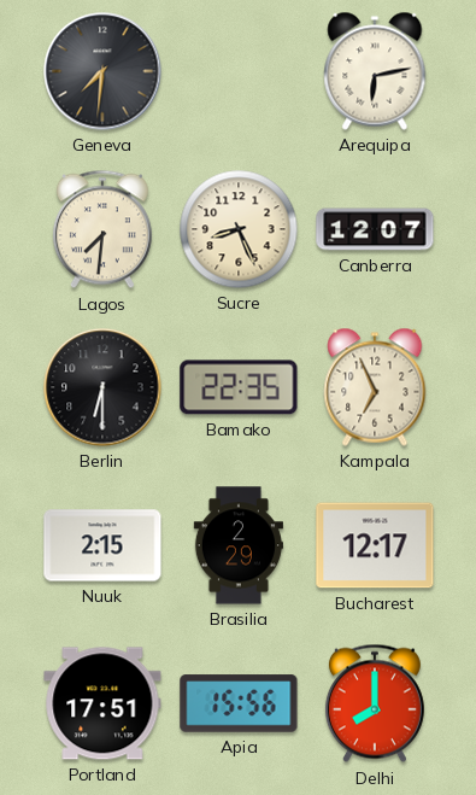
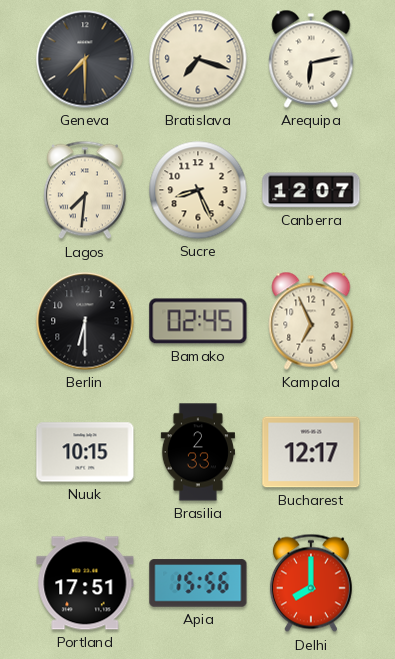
Geneva: 7:31 -> 7:30 (85, 59)
Bratislava: none -> 7:18 (198, 59)
Bamako: 22:35 -> 02:45 (198, 321)
Nuuk: 2:15 -> 10:15 (85, 452)
Brasilia: 2:29 -> 2:33 (198, 452)
